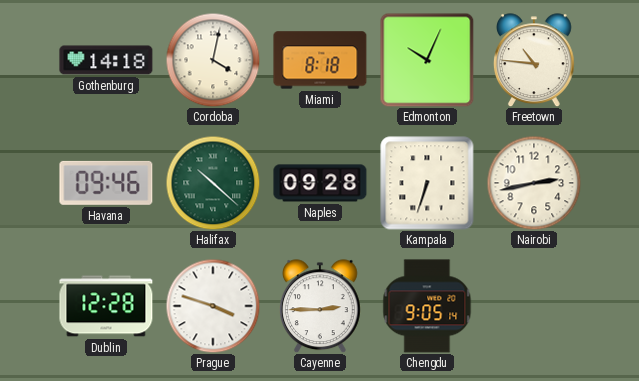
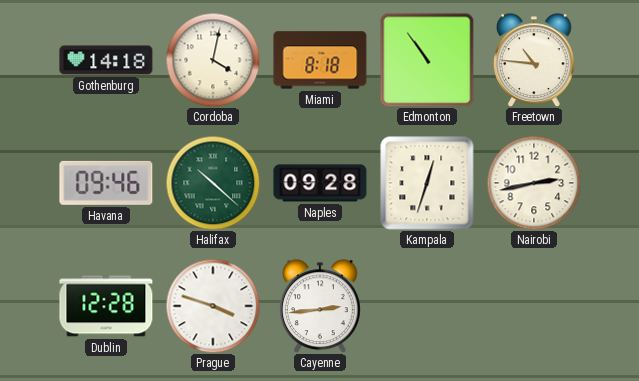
Edmonton: 10:04 -> 10:54 (427, 60)
Kampala: 6:33 -> 12:33 (427, 183)
Cayenne: 2:45 -> 2:44 (320, 306)
Chengdu: 9:05 -> none (427, 306)
